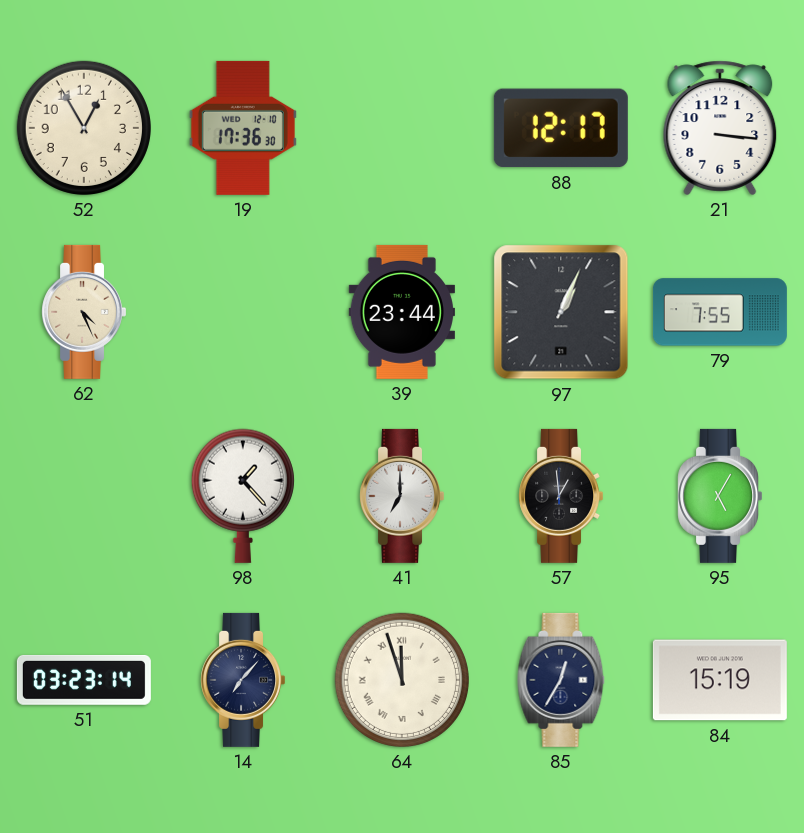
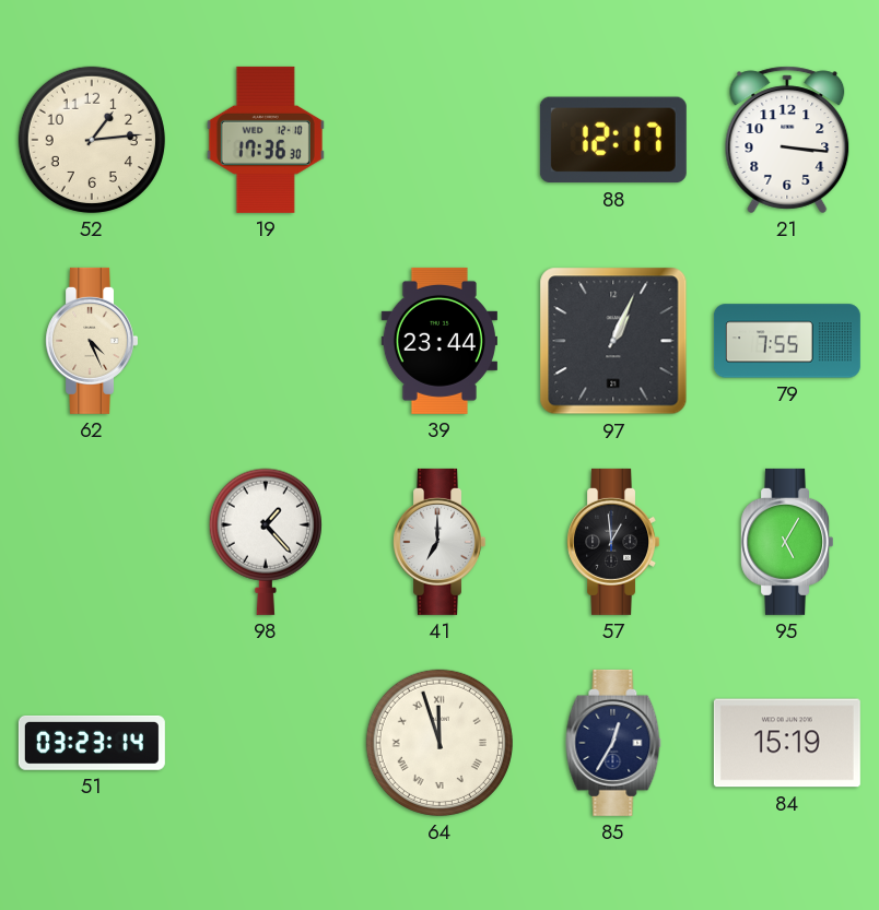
52: 12:55 -> 1:14 (92, 140)
14: 7:07 -> none (242, 680)
